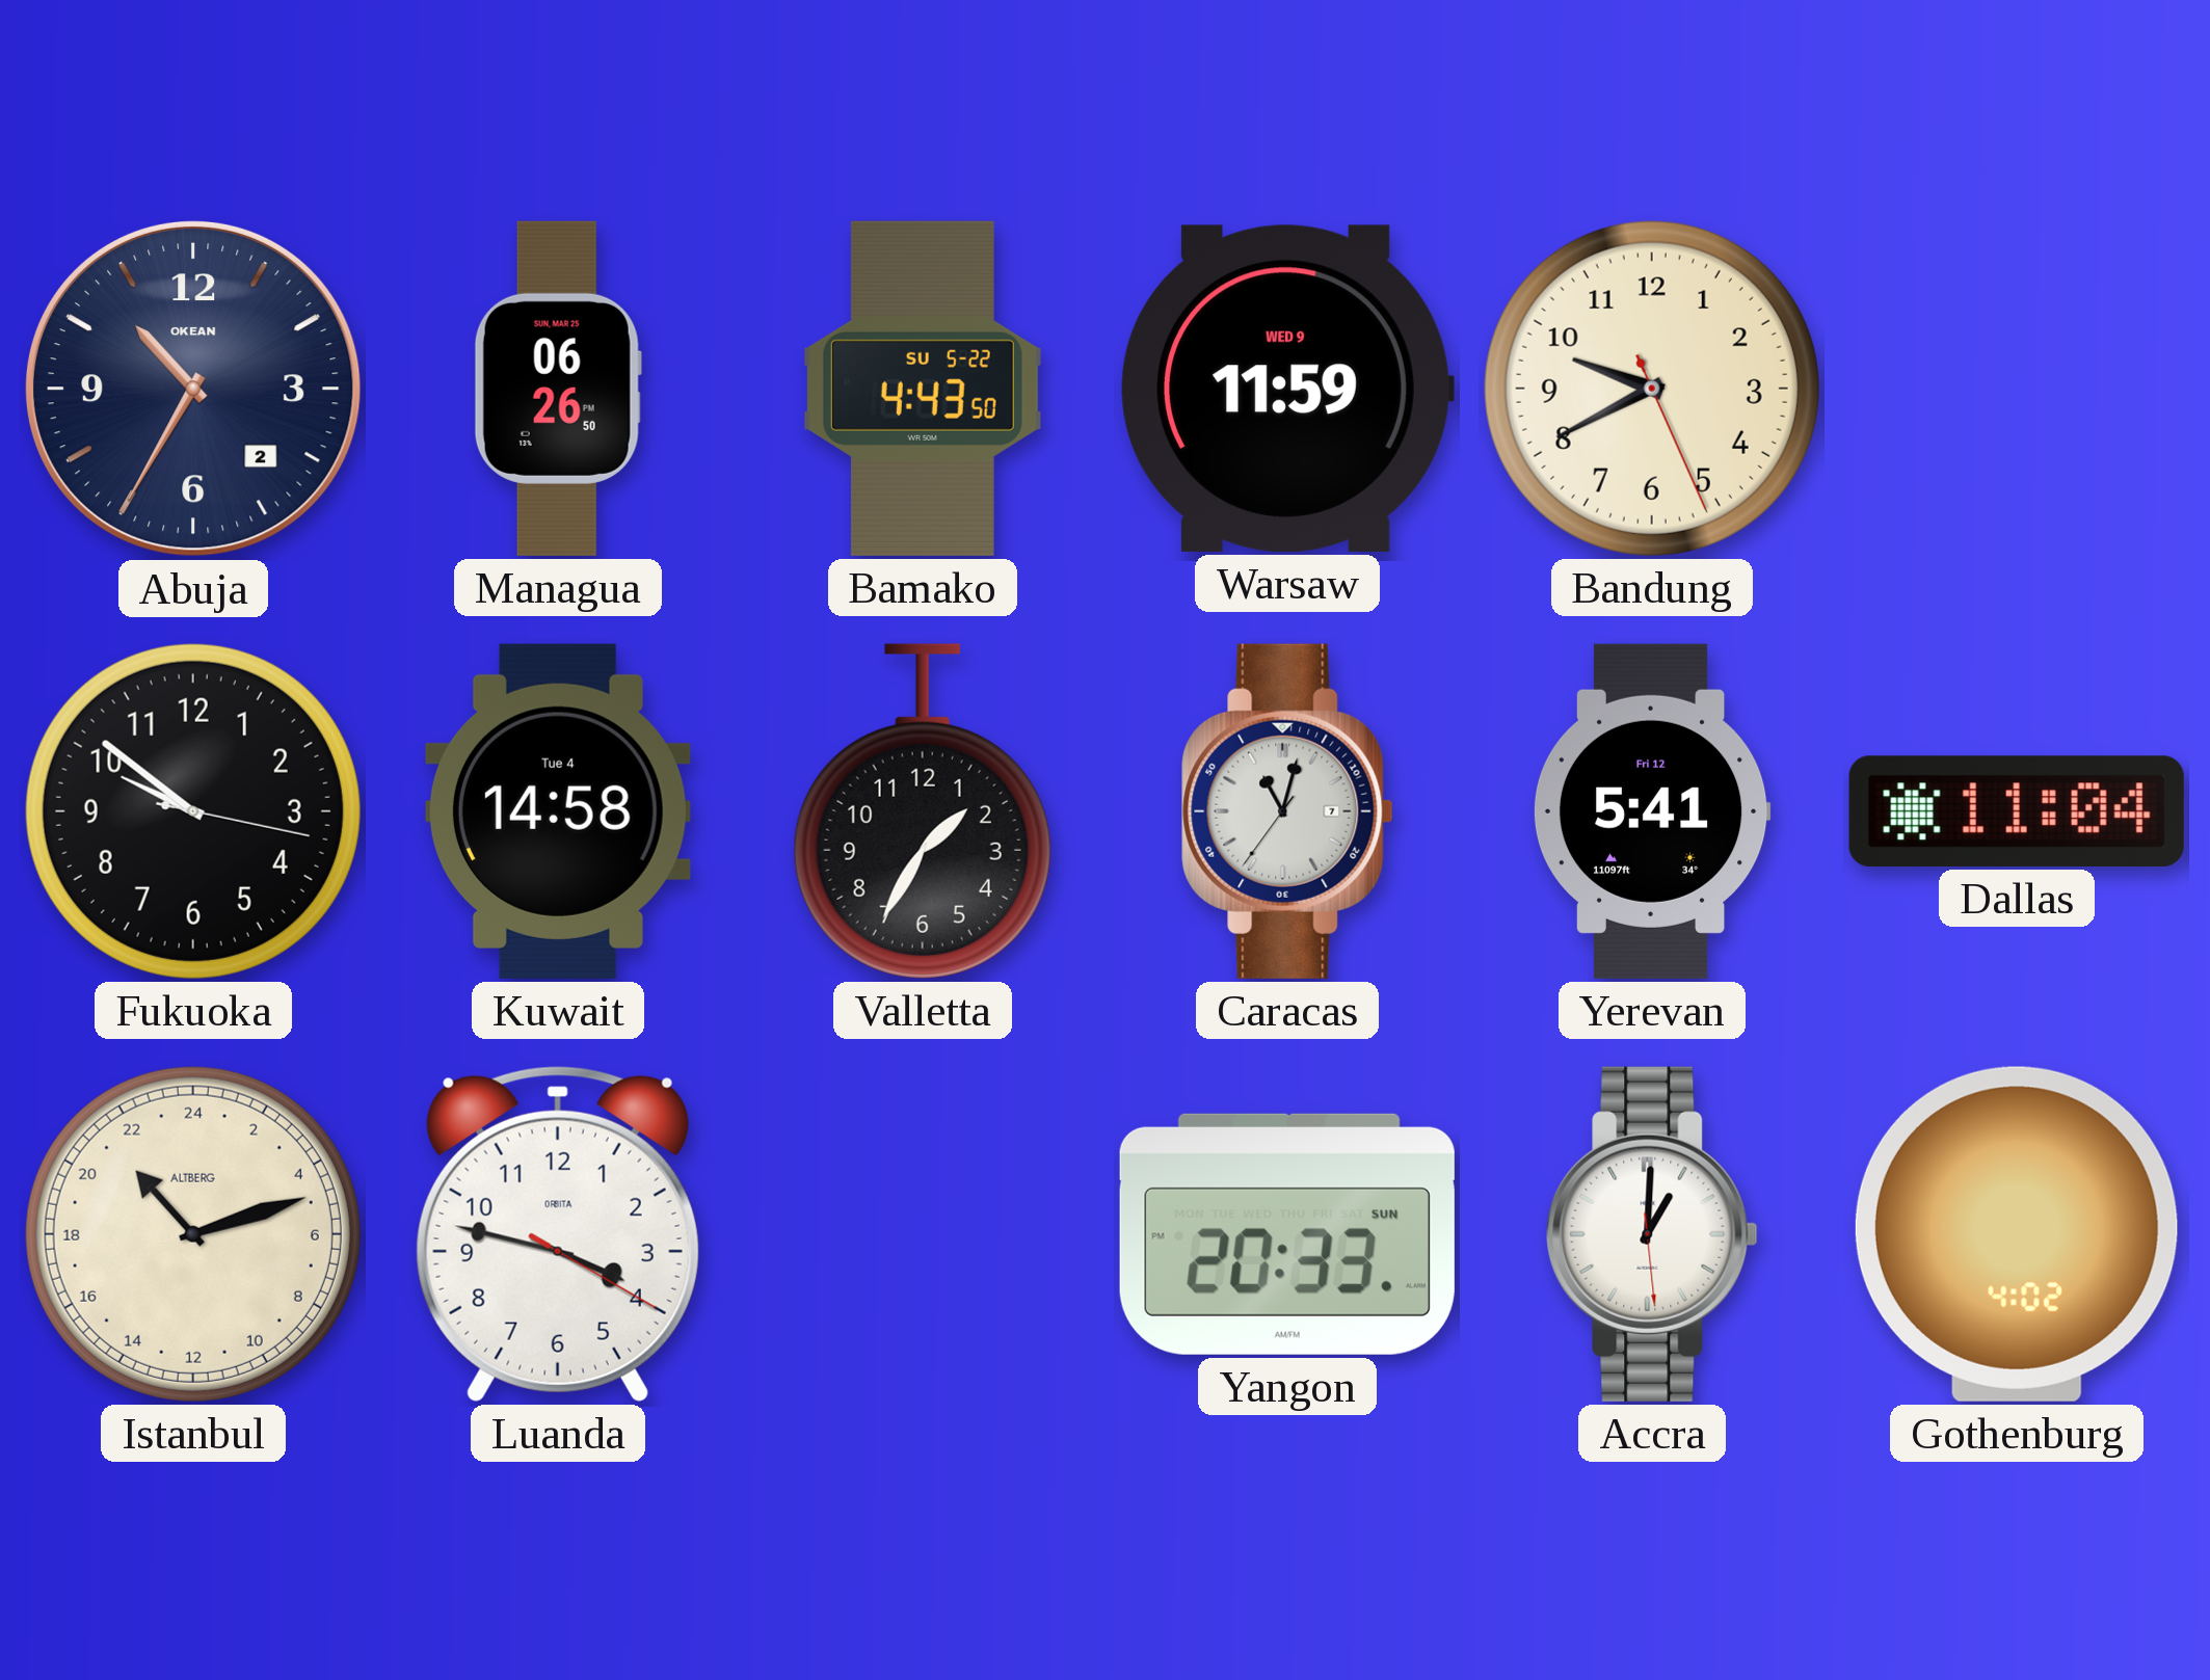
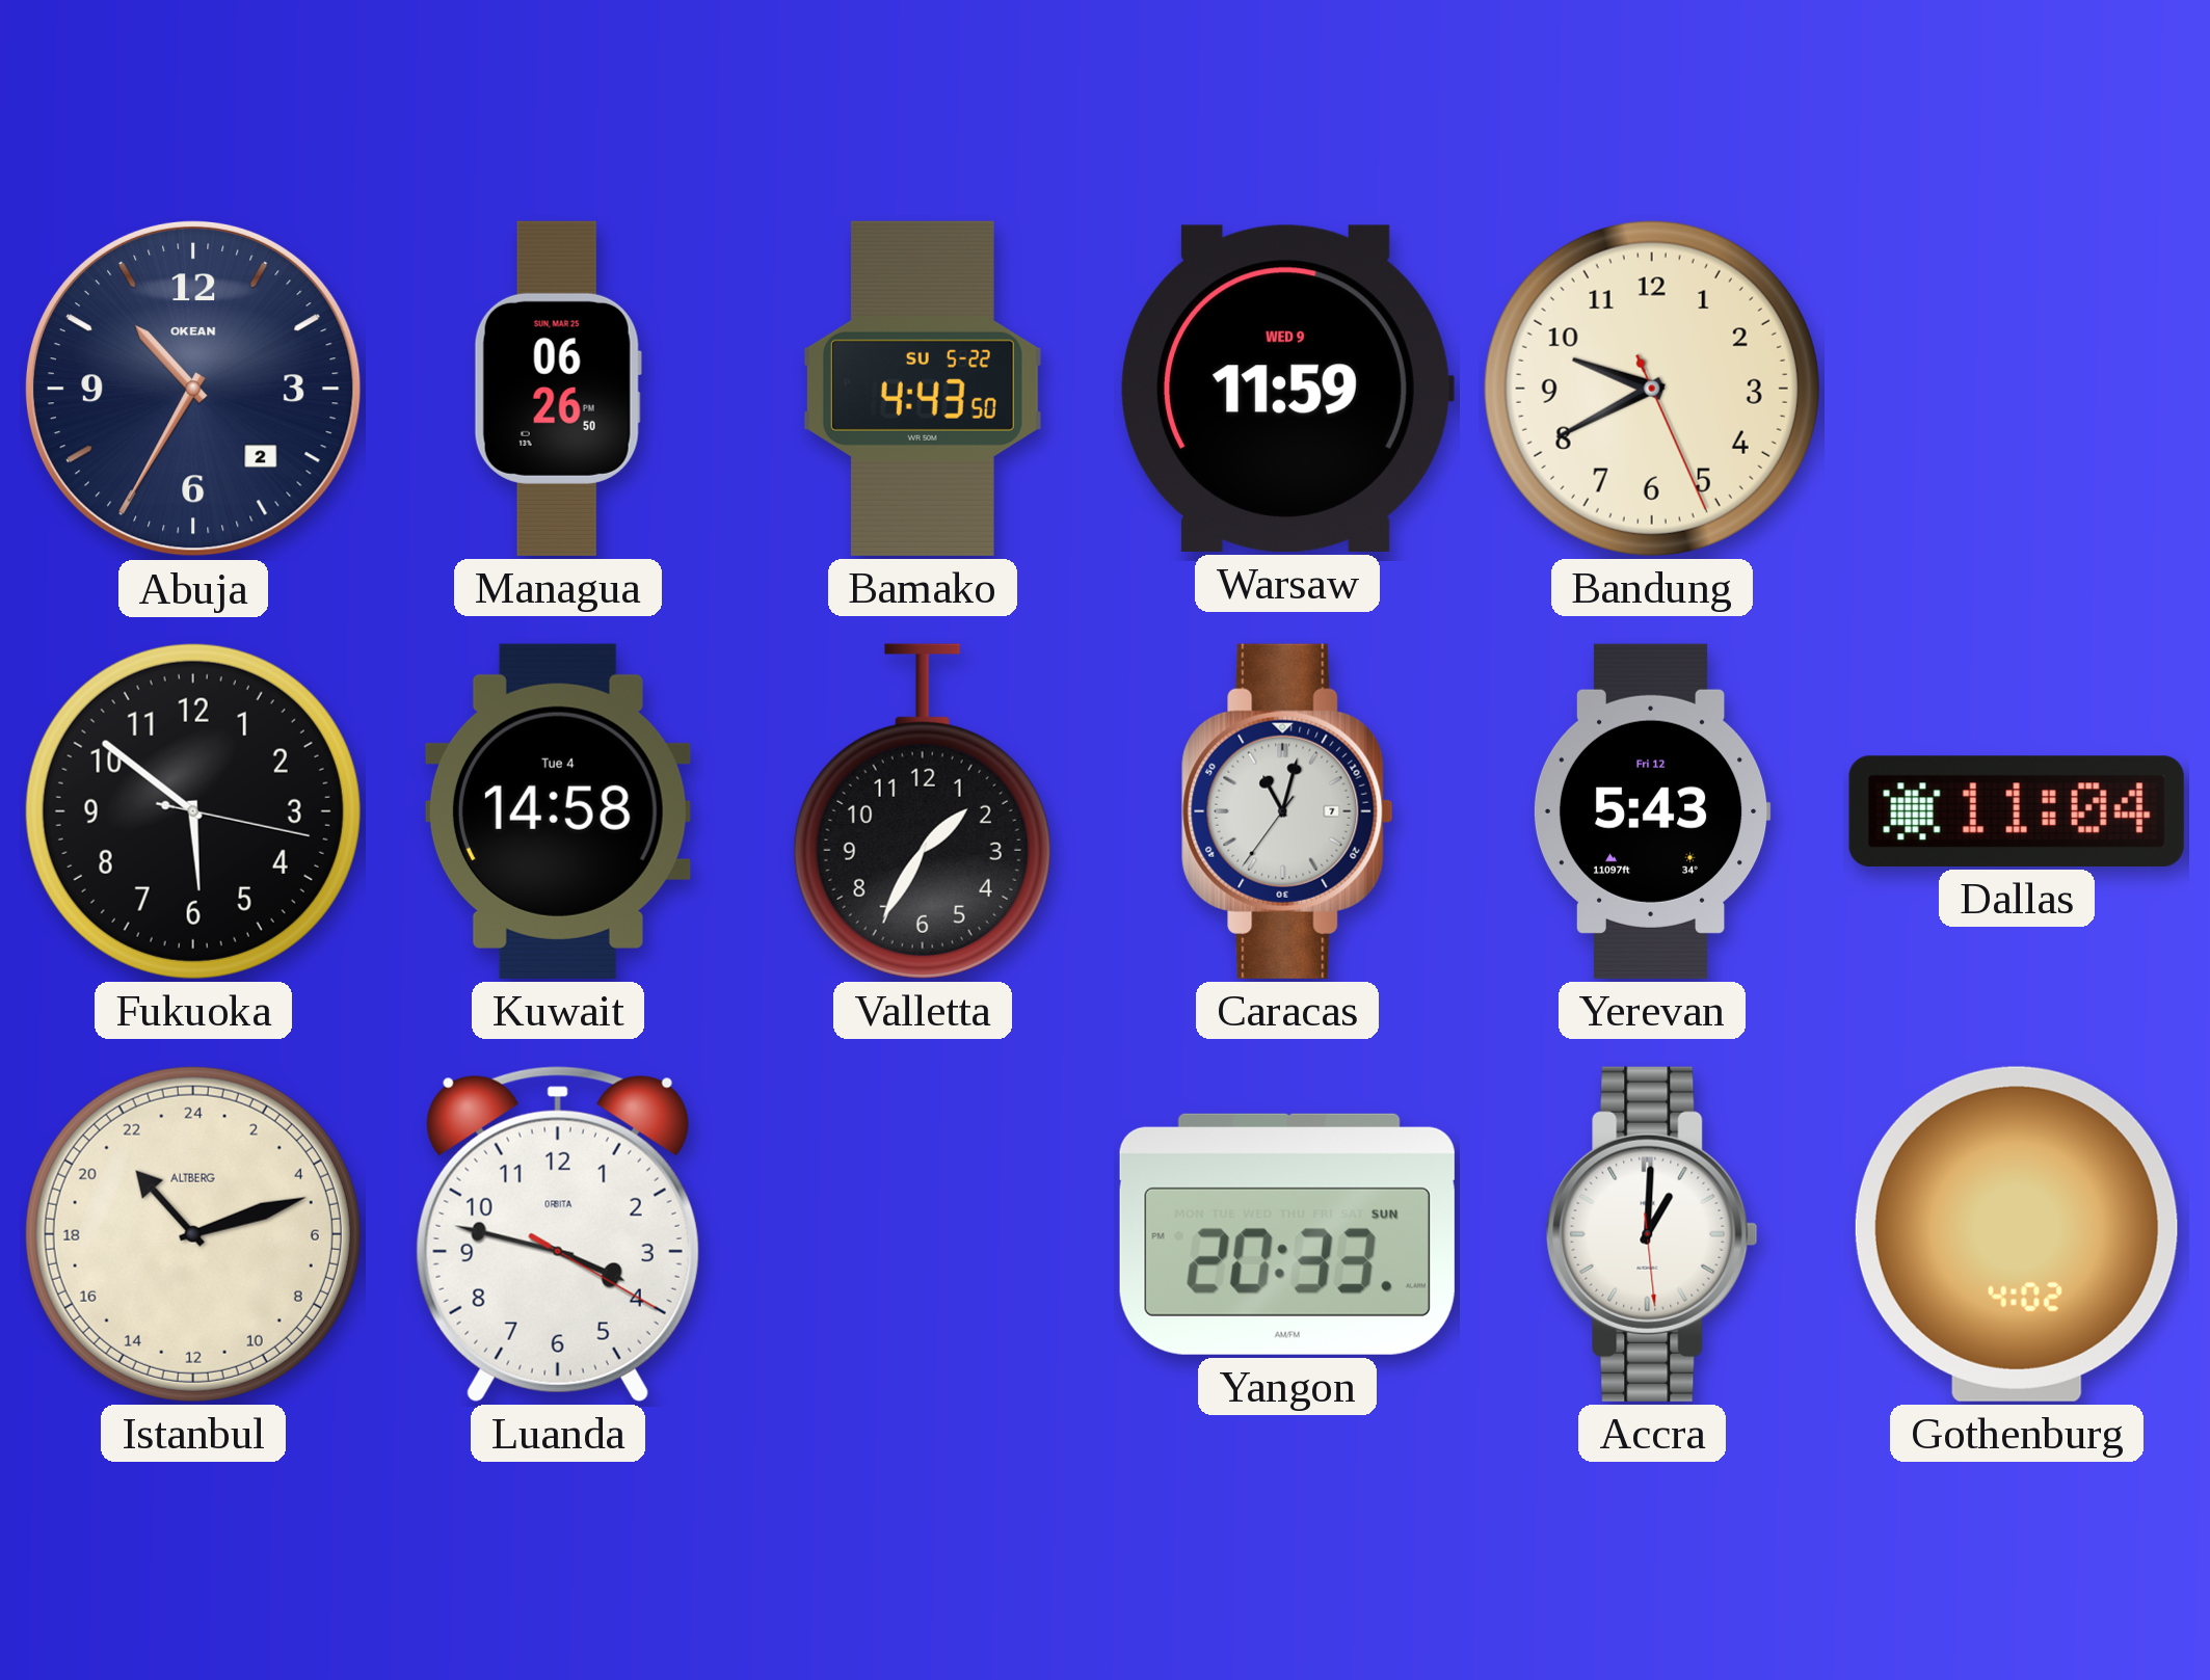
Fukuoka: 9:51 -> 5:51 (193, 811)
Yerevan: 5:41 -> 5:43 (1652, 811)
